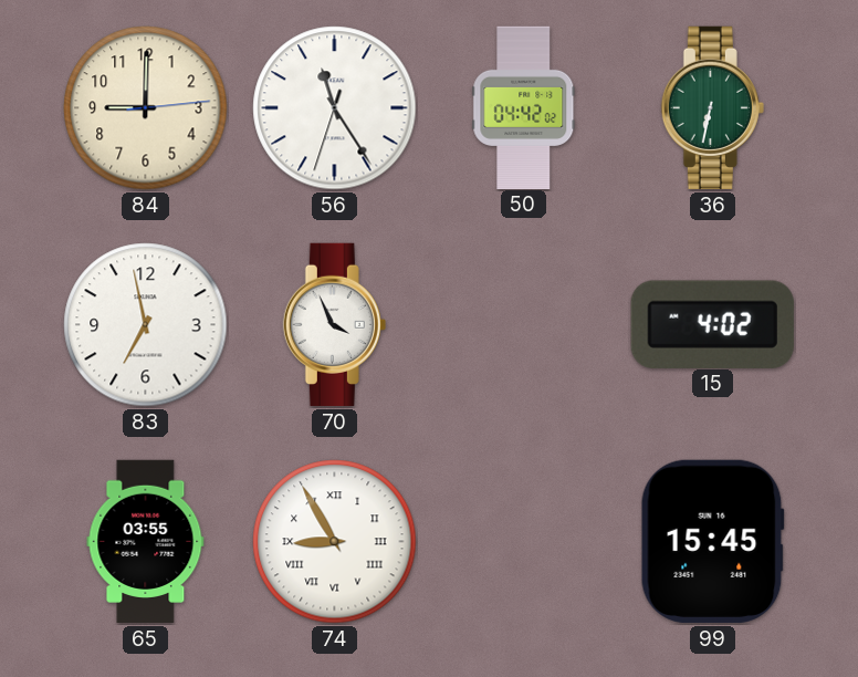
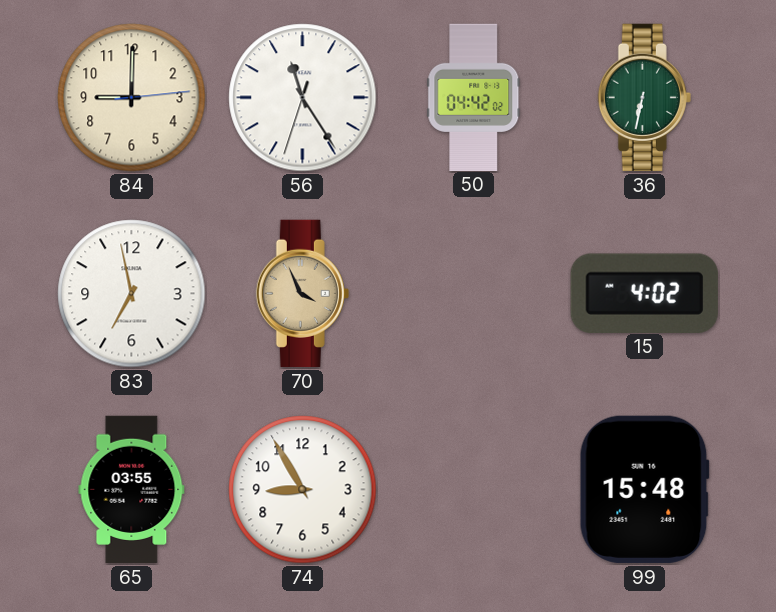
70 dial: white -> champagne (302, 293)
74 numerals: Roman -> Arabic (303, 490)
99: 15:45 -> 15:48 (644, 489)
